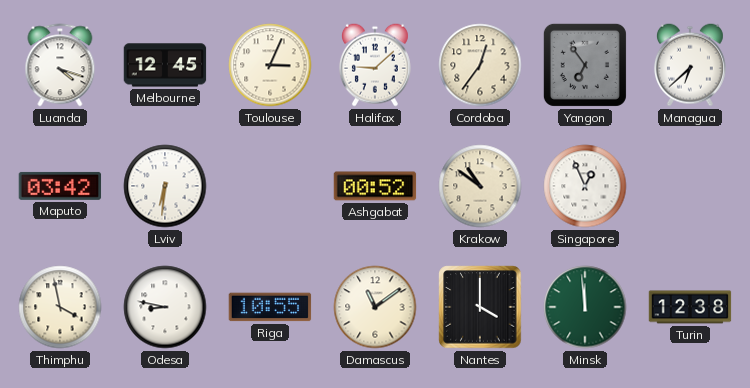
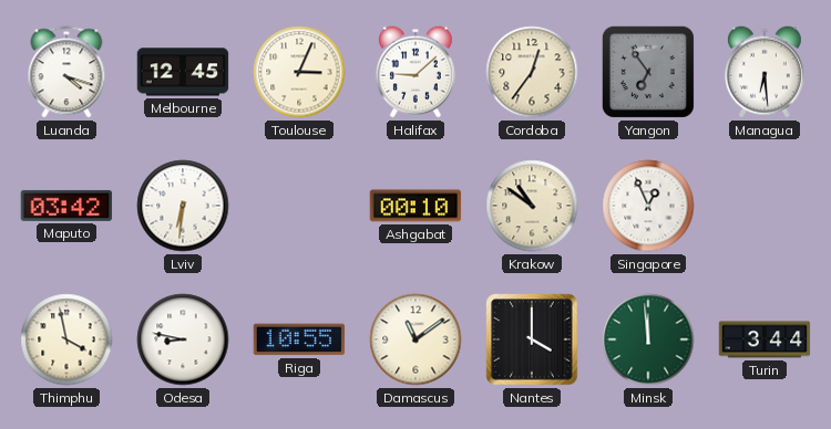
Managua: 6:38 -> 6:29 (765, 72)
Ashgabat: 00:52 -> 00:10 (416, 206)
Turin: 12:38 -> 3:44 (765, 339)
